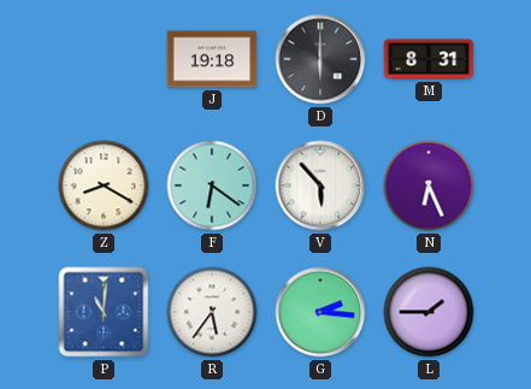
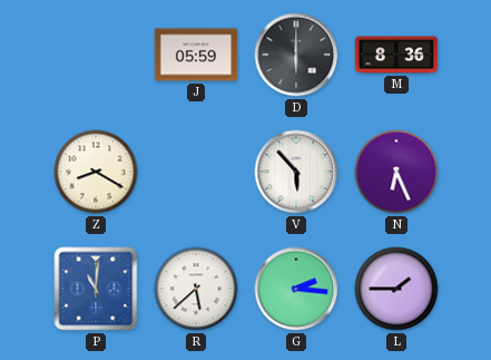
J: 19:18 -> 05:59 (196, 55)
M: 8:31 -> 8:36 (396, 55)
F: 6:21 -> none (212, 185)
R: 5:36 -> 5:38 (196, 289)
